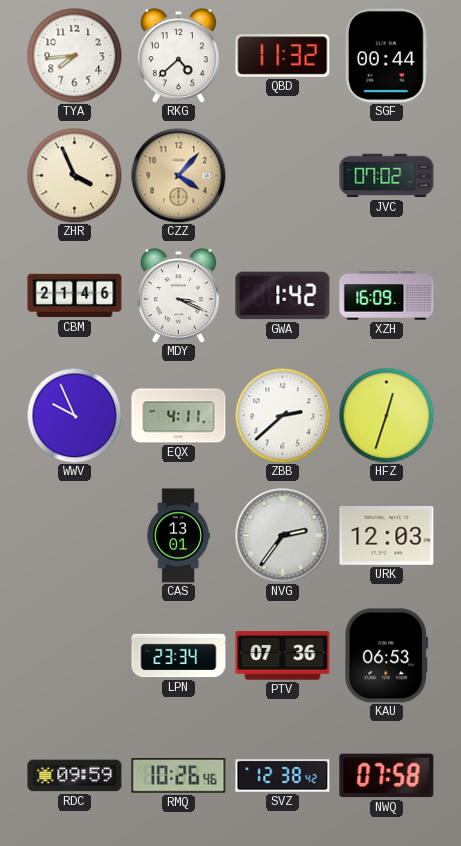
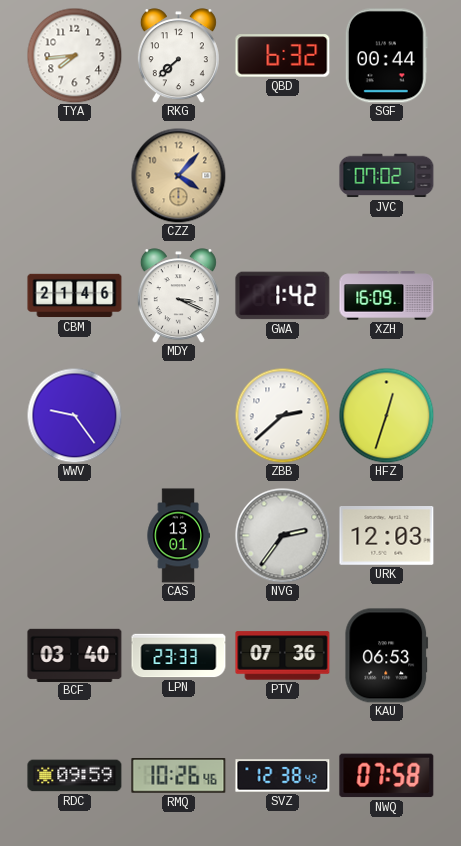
RKG: 4:38 -> 7:38 (178, 56)
QBD: 11:32 -> 6:32 (283, 56)
ZHR: 3:56 -> none (74, 175)
WWV: 9:56 -> 9:24 (74, 415)
EQX: 4:11 -> none (179, 416)
BCF: none -> 03:40 (75, 655)
LPN: 23:34 -> 23:33 (179, 656)
